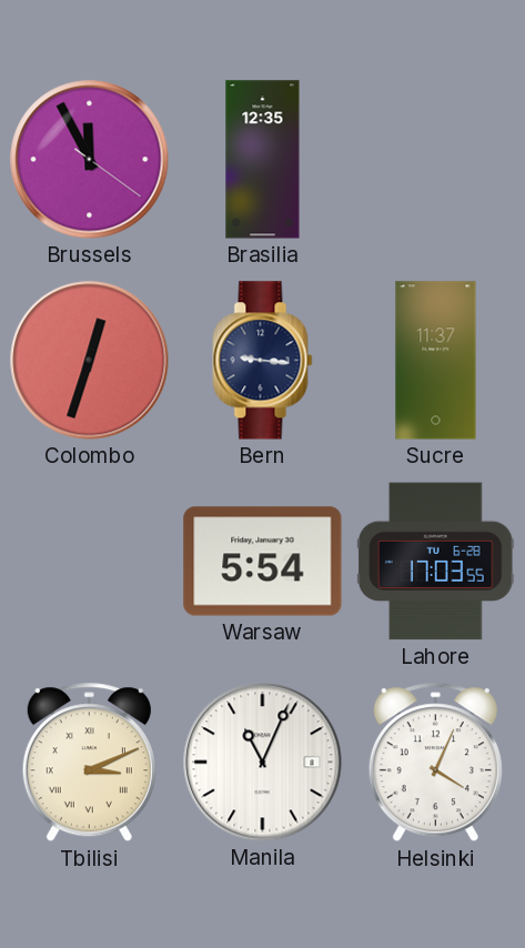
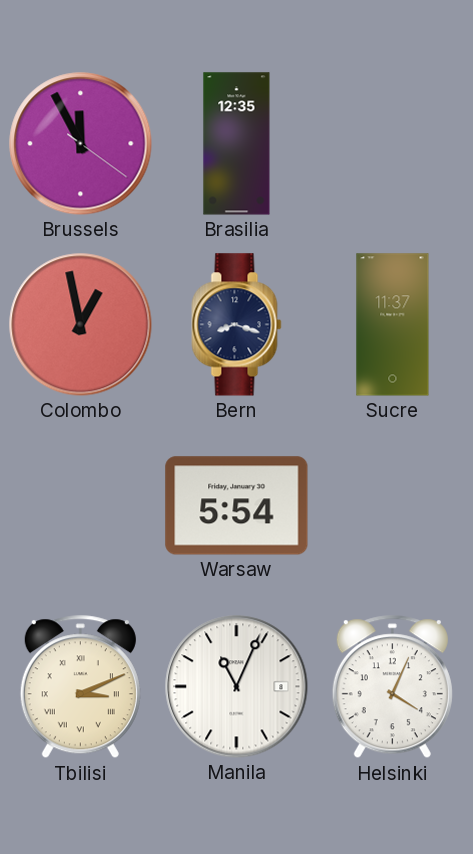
Colombo: 12:33 -> 12:58 (81, 325)
Bern: 9:16 -> 8:18 (237, 325)
Lahore: 17:03 -> none (435, 562)
